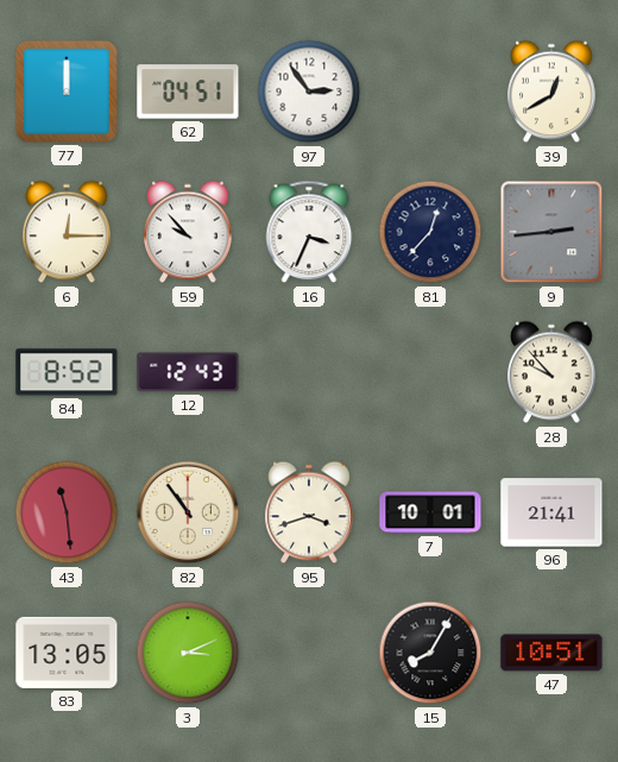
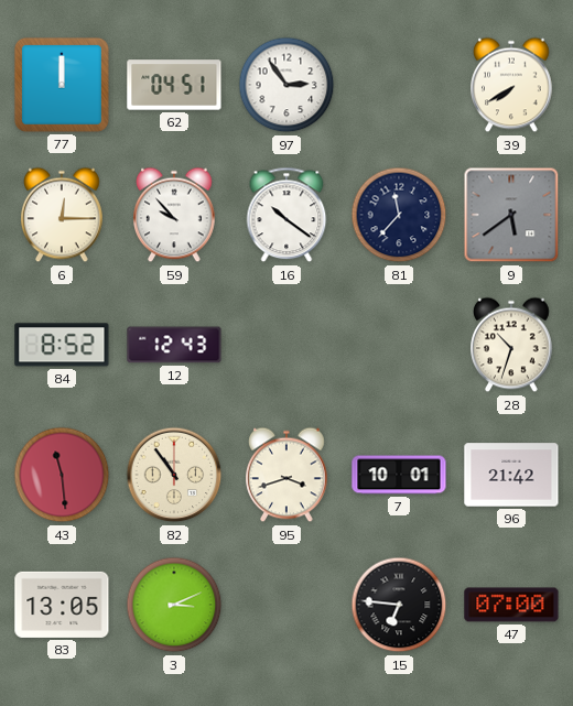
39: 12:40 -> 7:40 (511, 85)
16: 3:34 -> 10:21 (286, 215)
81: 12:37 -> 11:37 (399, 215)
9: 2:44 -> 5:39 (511, 215)
28: 9:53 -> 10:33 (511, 345)
96: 21:41 -> 21:42 (511, 475)
15: 8:05 -> 6:46 (399, 605)
47: 10:51 -> 07:00 (511, 605)
